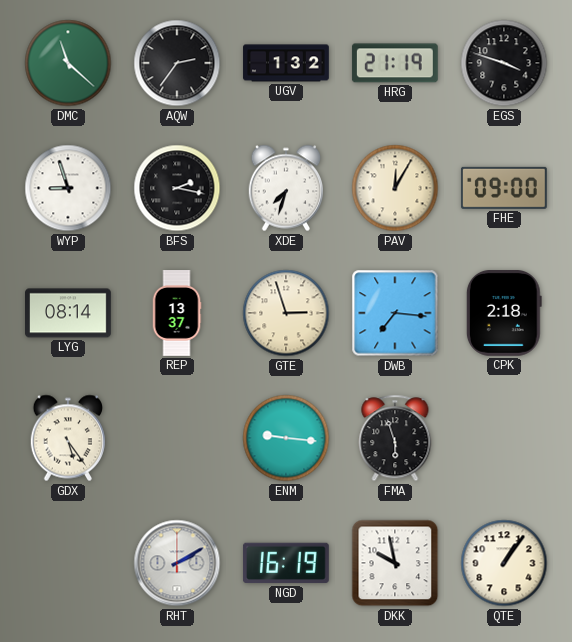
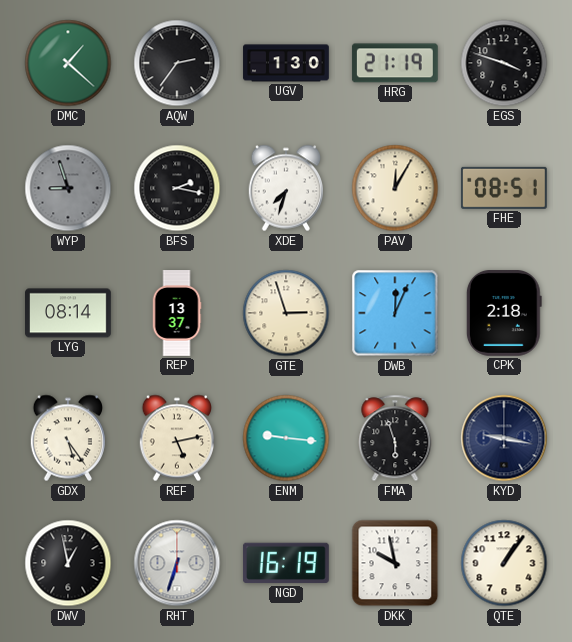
DMC: 11:22 -> 1:22 (68, 63)
UGV: 1:32 -> 1:30 (286, 63)
WYP dial: white -> grey (68, 188)
FHE: 09:00 -> 08:51 (504, 188)
DWB: 7:16 -> 12:04 (395, 313)
REF: none -> 5:13 (176, 438)
KYD: none -> 9:17 (504, 438)
DWV: none -> 12:58 (68, 563)
RHT: 2:10 -> 6:33 (177, 563)
